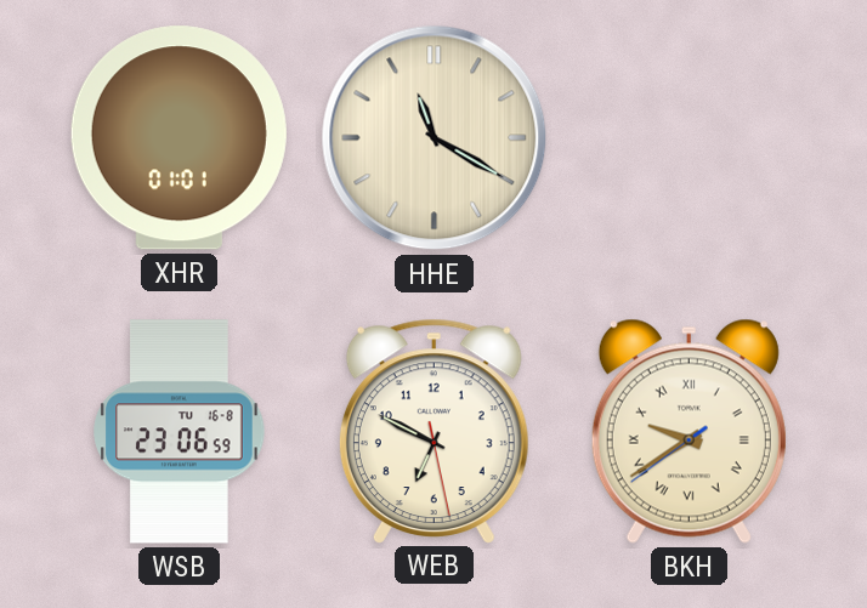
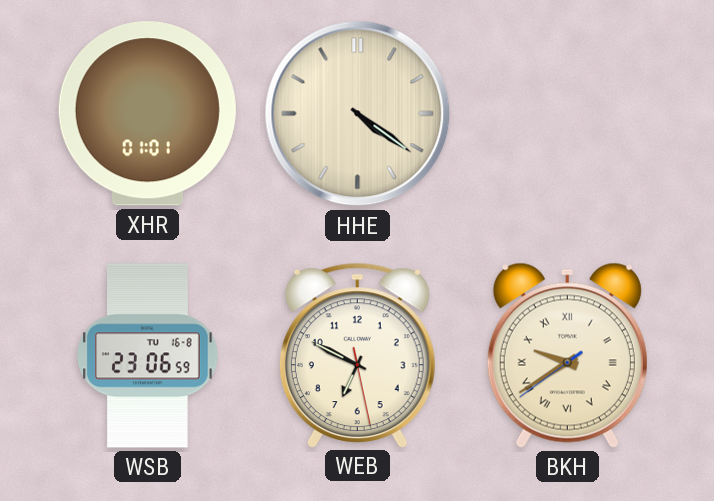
HHE: 11:20 -> 4:21 (358, 114)
